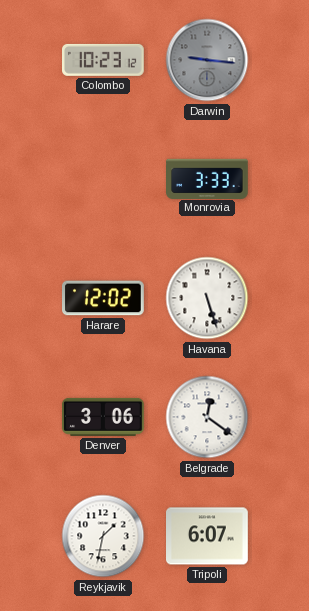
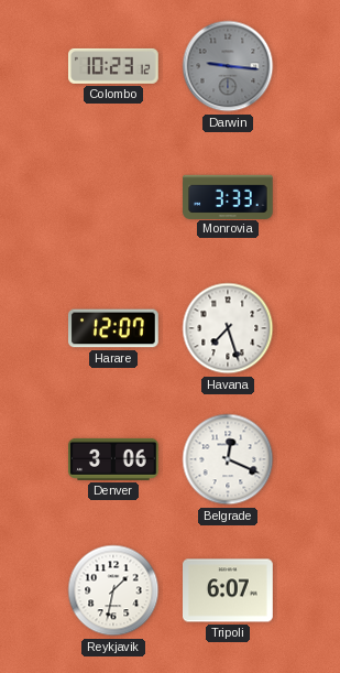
Harare: 12:02 -> 12:07 (113, 328)
Havana: 5:27 -> 7:27 (228, 328)
Belgrade: 12:21 -> 12:19 (228, 459)
